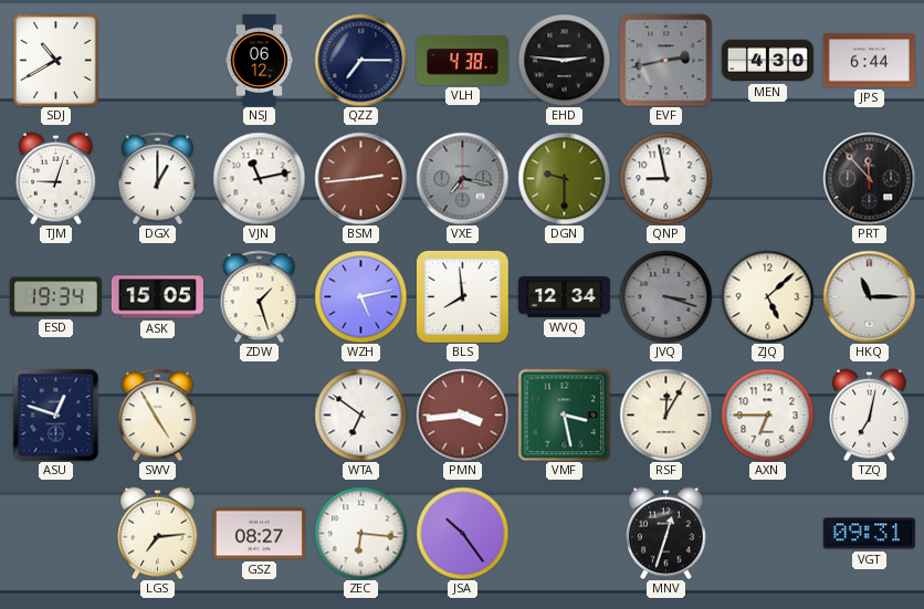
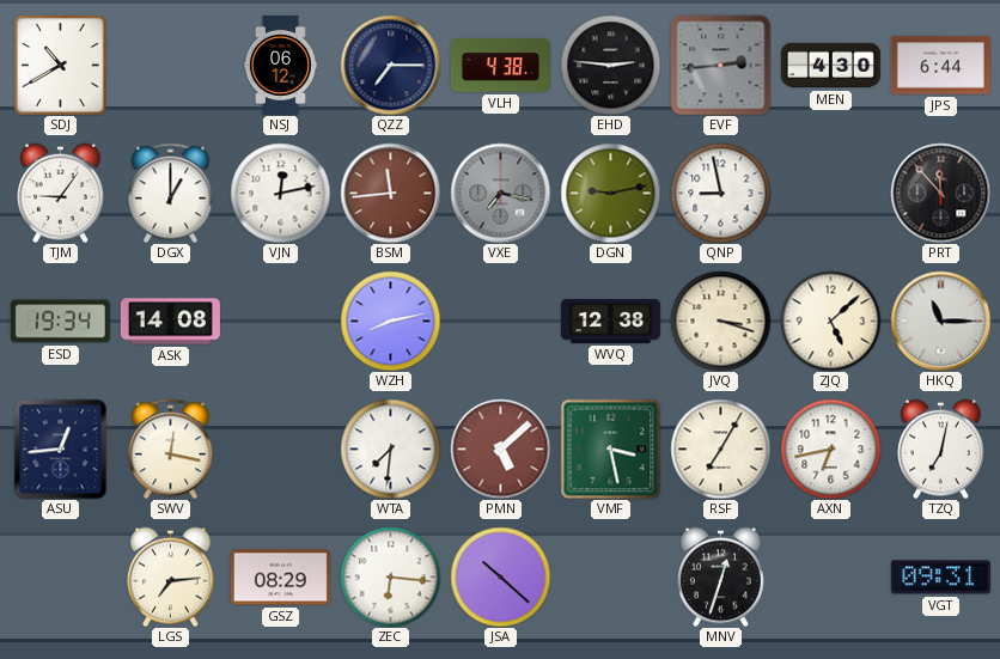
EVF: 2:43 -> 2:44 (720, 65)
TJM: 9:03 -> 9:06 (61, 193)
VJN: 11:13 -> 12:13 (280, 193)
BSM: 2:44 -> 11:44 (390, 193)
DGN: 9:30 -> 9:13 (610, 193)
ASK: 15:05 -> 14:08 (170, 322)
ZDW: 1:27 -> none (260, 296)
WZH: 5:13 -> 8:13 (390, 321)
BLS: 7:59 -> none (462, 296)
WVQ: 12:34 -> 12:38 (610, 322)
JVQ dial: grey -> cream (720, 321)
ASU: 12:48 -> 12:44 (61, 449)
SWV: 4:55 -> 12:17 (171, 449)
WTA: 6:51 -> 7:31 (390, 449)
PMN: 3:44 -> 5:08 (500, 449)
RSF: 12:05 -> 7:05 (720, 449)
AXN: 6:45 -> 6:43 (830, 449)
GSZ: 08:27 -> 08:29 (280, 578)
JSA: 10:24 -> 10:22 (500, 576)
